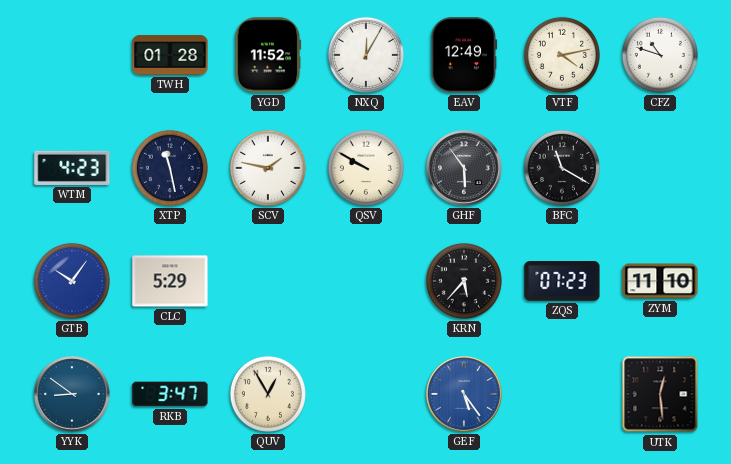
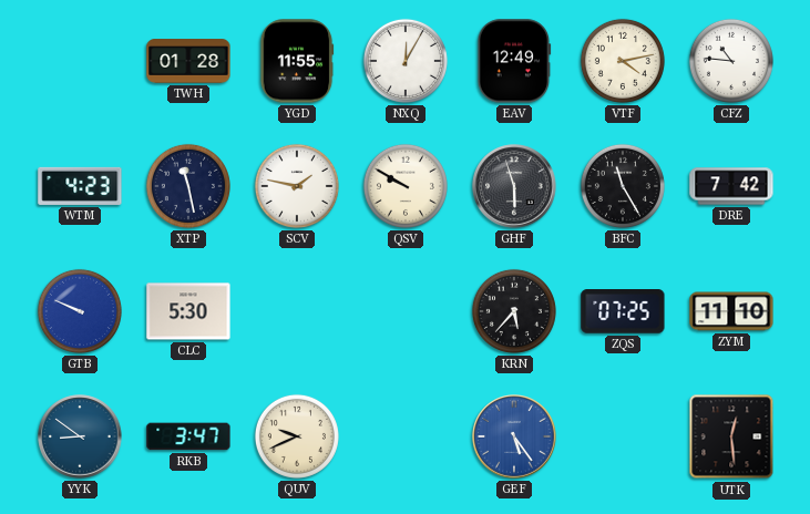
YGD: 11:52 -> 11:55 (297, 61)
CFZ: 10:48 -> 10:46 (731, 61)
GHF: 5:54 -> 5:57 (514, 186)
BFC: 11:20 -> 11:25 (623, 186)
DRE: none -> 7:42 (731, 186)
GTB: 10:06 -> 9:49 (80, 311)
CLC: 5:29 -> 5:30 (188, 311)
ZQS: 07:23 -> 07:25 (623, 312)
QUV: 12:55 -> 9:41 (297, 436)
